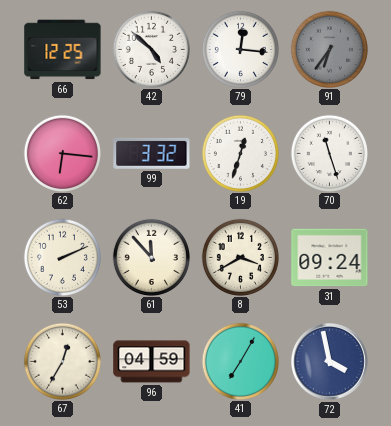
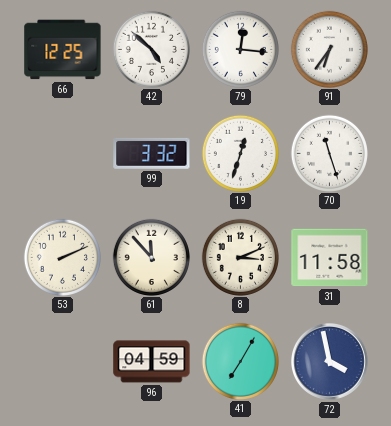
91 dial: grey -> white (329, 49)
62: 6:16 -> none (62, 153)
8: 3:40 -> 3:11 (240, 257)
31: 09:24 -> 11:58 (330, 258)
67: 12:35 -> none (62, 361)
